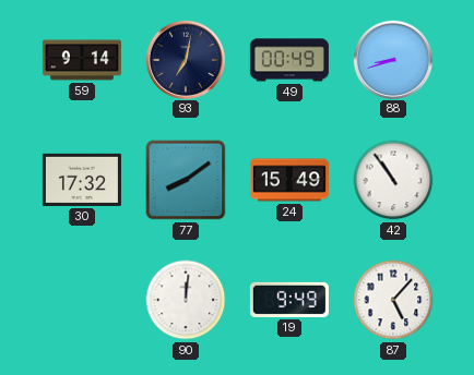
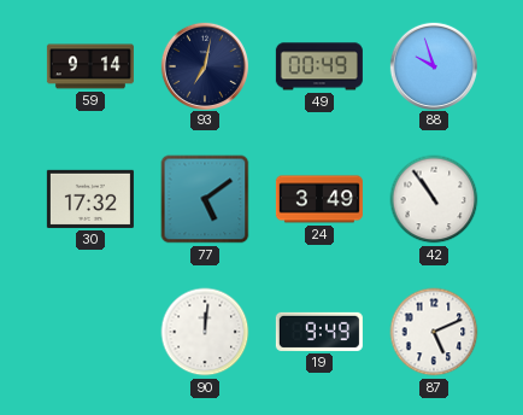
88: 8:42 -> 9:57 (433, 65)
77: 8:09 -> 5:09 (205, 199)
24: 15:49 -> 3:49 (319, 199)
87: 5:07 -> 5:11 (434, 332)
